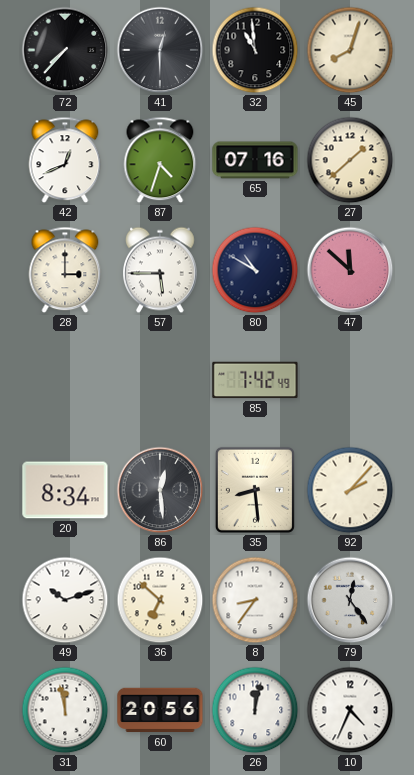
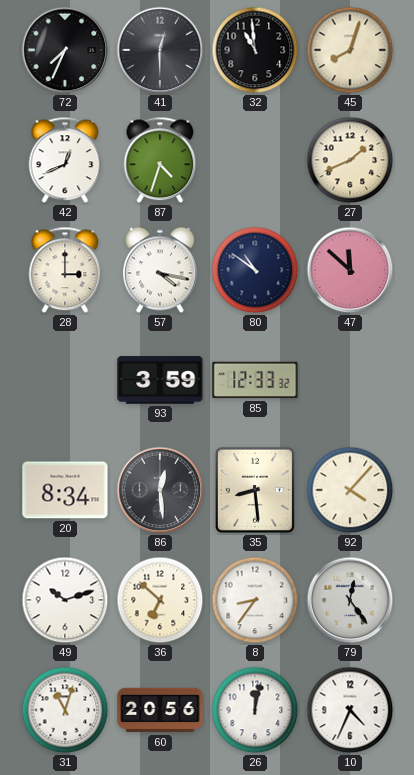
72: 7:37 -> 7:34 (65, 50)
65: 07:16 -> none (255, 160)
27: 1:38 -> 1:41 (350, 160)
57: 5:45 -> 4:17 (161, 270)
80: 10:50 -> 10:51 (255, 270)
93: none -> 3:59 (160, 380)
85: 7:42 -> 12:33 (255, 380)
92: 2:07 -> 4:07 (350, 490)
31: 11:58 -> 11:03 (65, 710)
